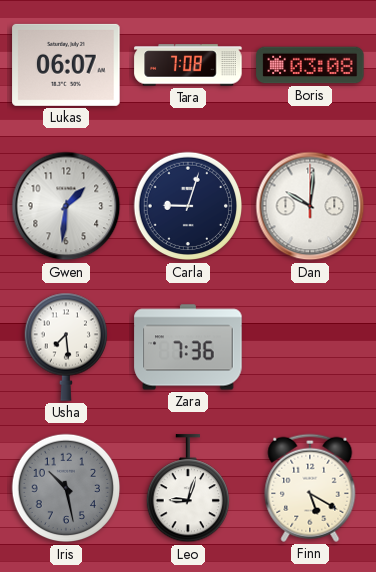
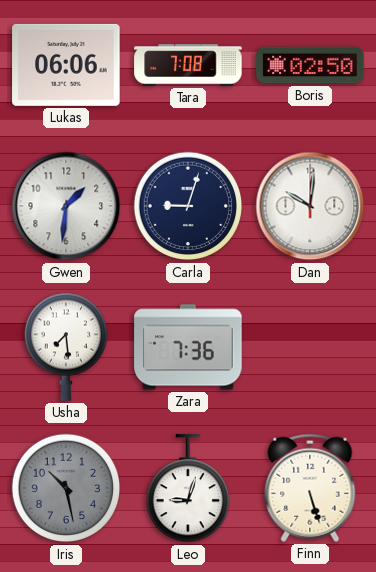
Lukas: 06:07 -> 06:06 (66, 65)
Boris: 03:08 -> 02:50 (310, 65)
Finn: 5:20 -> 5:27 (310, 488)
